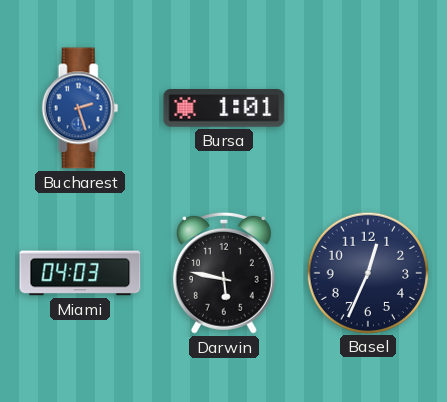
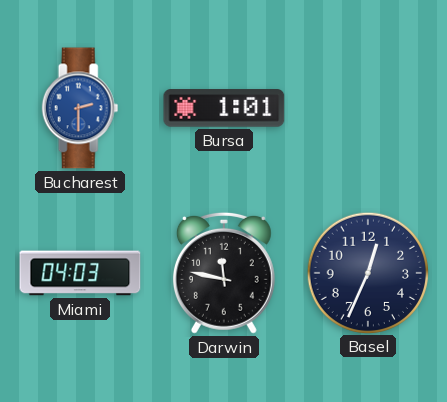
Bucharest: 2:27 -> 2:30 (80, 108)
Darwin: 5:47 -> 11:47 (224, 273)
